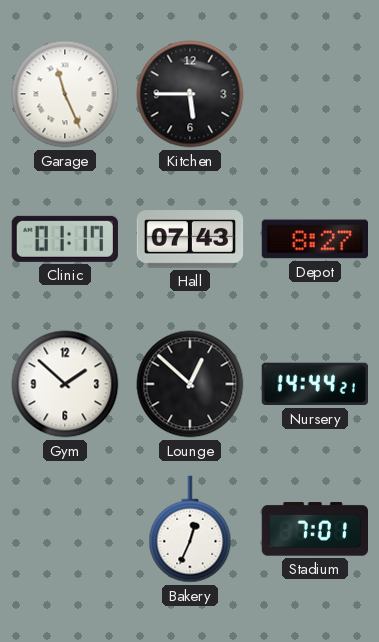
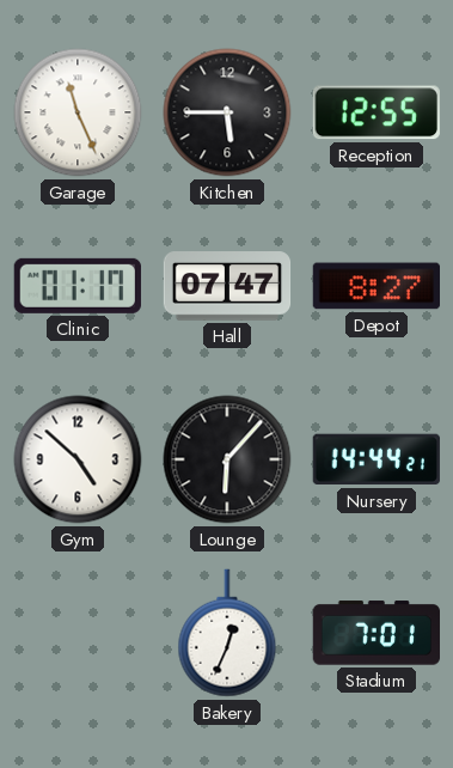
Reception: none -> 12:55 (377, 112)
Hall: 07:43 -> 07:47 (227, 286)
Gym: 1:52 -> 4:52 (78, 459)
Lounge: 12:52 -> 6:07 (227, 459)
